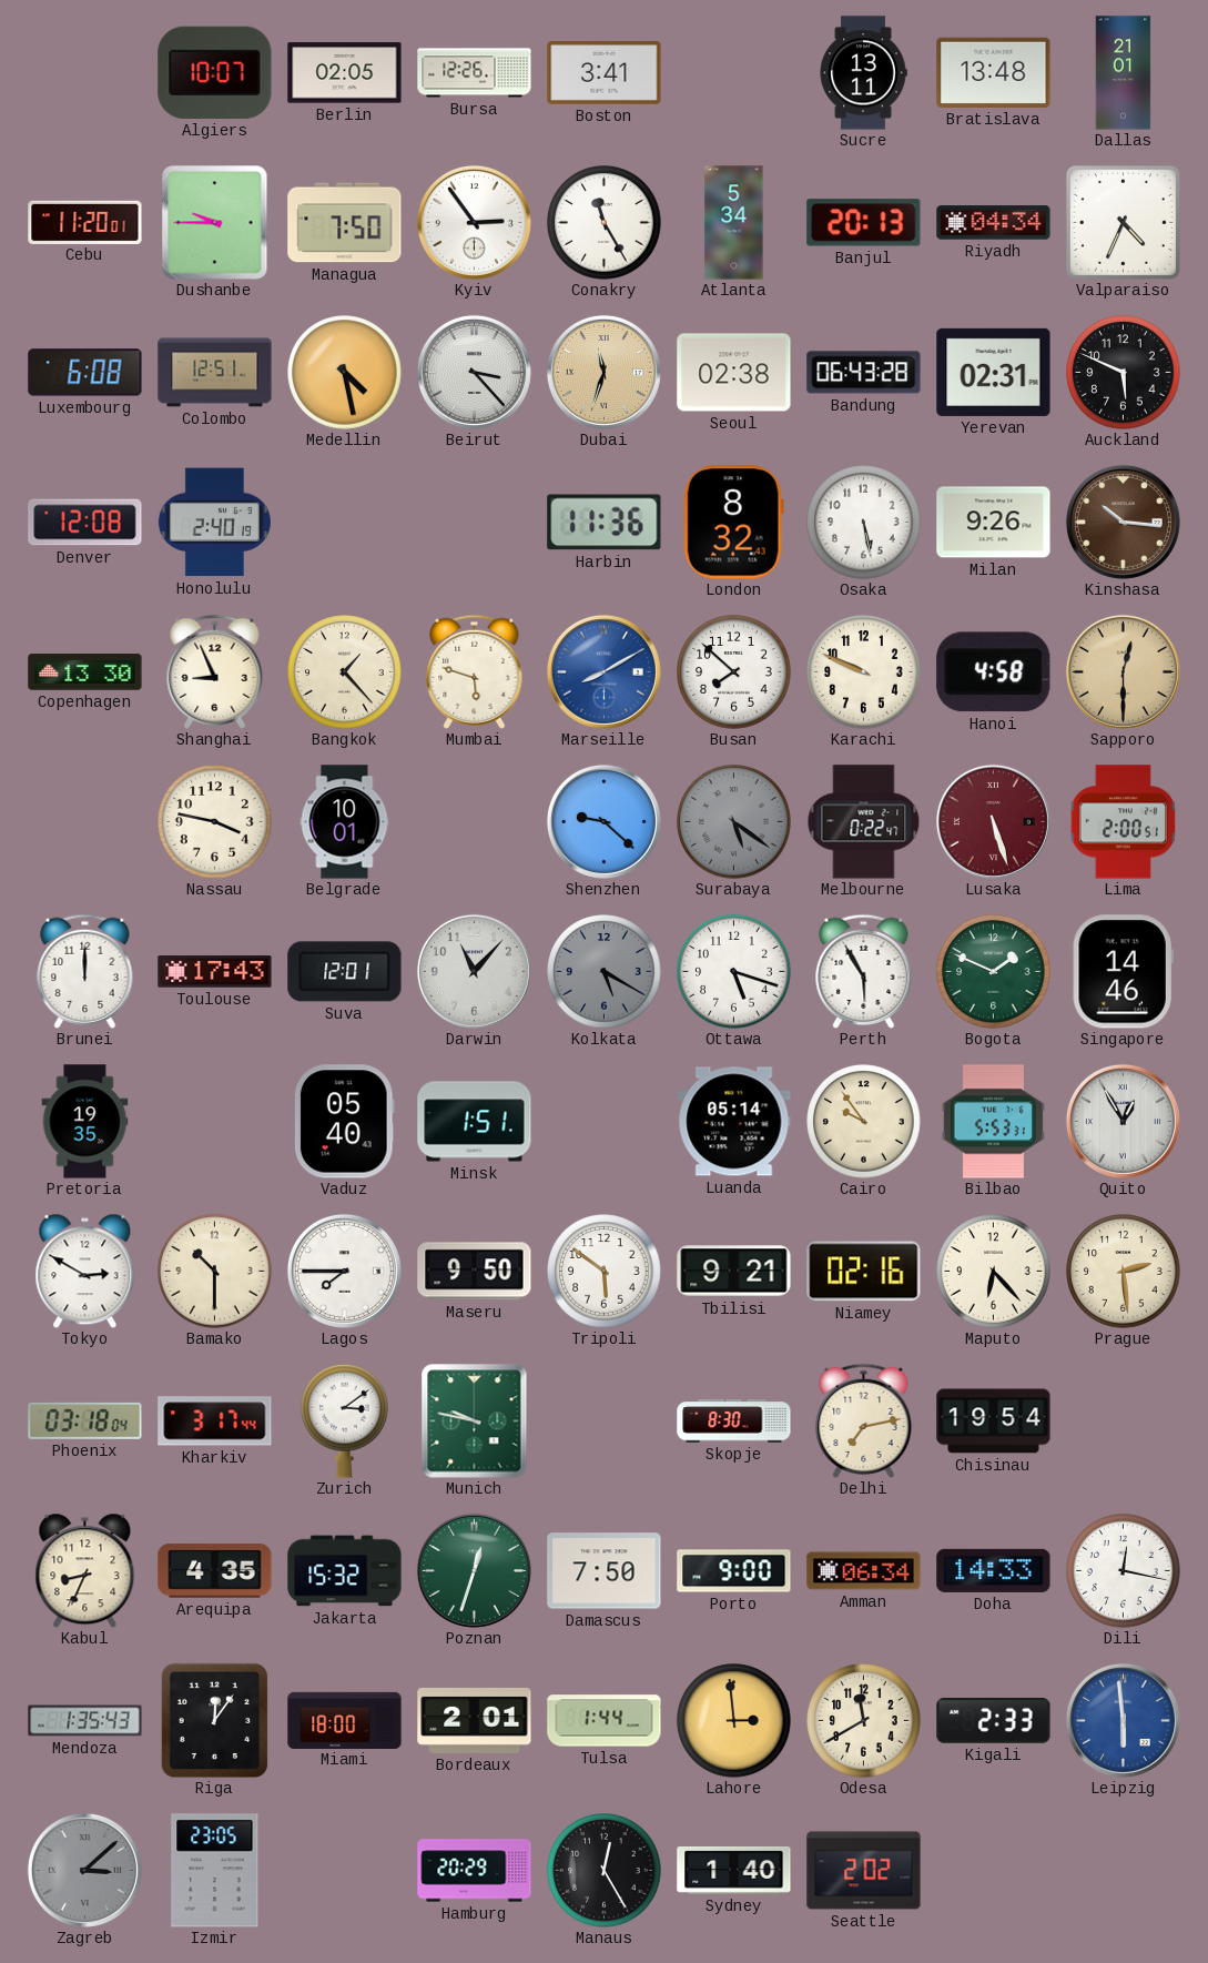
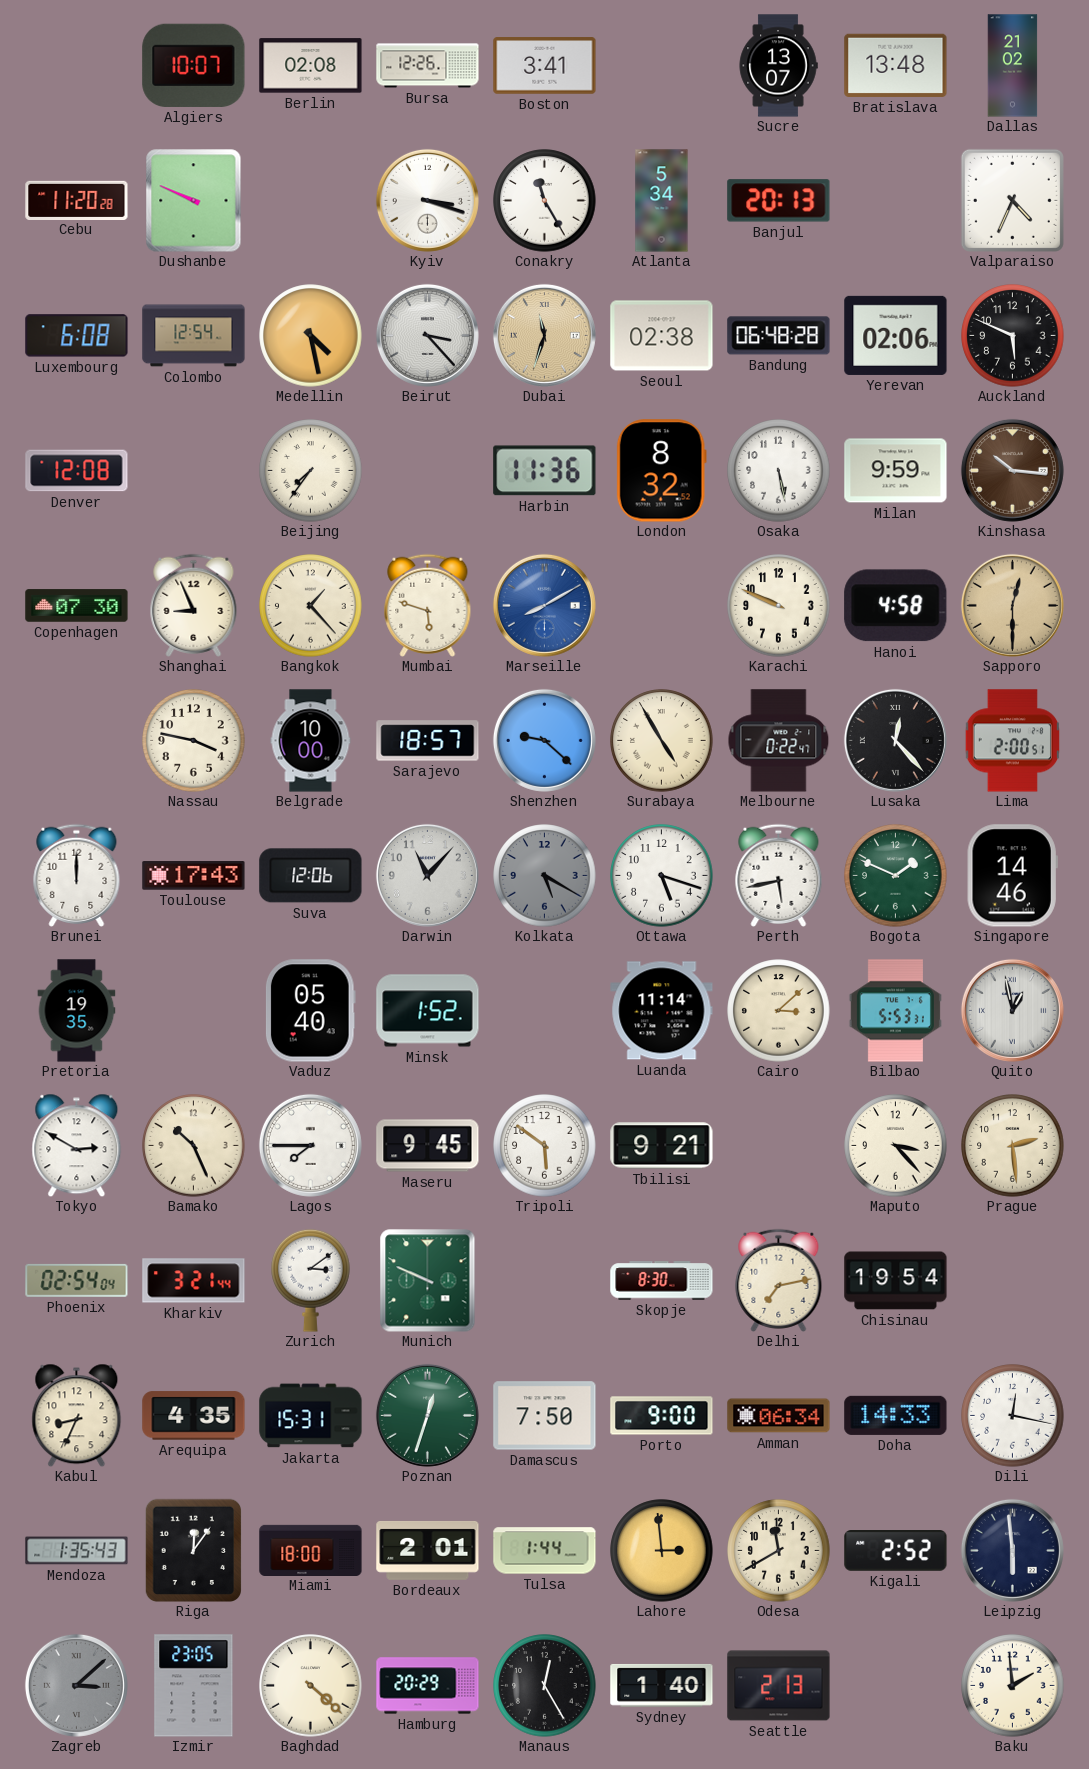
Berlin: 02:05 -> 02:08 (311, 66)
Sucre: 13:11 -> 13:07 (778, 66)
Dallas: 21:01 -> 21:02 (1013, 66)
Cebu: 11:20:01 -> 11:20:28 (77, 200)
Dushanbe: 9:45 -> 9:49 (194, 201)
Managua: 7:50 -> none (345, 223)
Kyiv: 2:54 -> 3:18 (427, 200)
Riyadh: 04:34 -> none (994, 223)
Colombo: 12:51 -> 12:54 (194, 336)
Bandung: 06:43 -> 06:48 (779, 336)
Yerevan: 02:31 -> 02:06 (896, 335)
Honolulu: 2:40 -> none (214, 523)
Beijing: none -> 7:36 (311, 471)
London: 8:32:43 -> 8:32:52 (661, 471)
Milan: 9:26 -> 9:59 (896, 471)
Copenhagen: 13:30 -> 07:30 (77, 606)
Busan: 7:52 -> none (734, 672)
Belgrade: 10:01 -> 10:00 (311, 741)
Sarajevo: none -> 18:57 (428, 741)
Surabaya: 5:21 -> 4:55 (662, 741)
Surabaya dial: grey -> cream (662, 741)
Lusaka: 5:27 -> 12:23 (895, 740)
Lusaka dial: burgundy -> black (895, 740)
Suva: 12:01 -> 12:06 (311, 876)
Perth: 5:55 -> 5:43 (779, 875)
Minsk: 1:51 -> 1:52 (428, 1011)
Luanda: 05:14 -> 11:14 (662, 1011)
Cairo: 9:54 -> 3:08 (779, 1011)
Quito: 12:55 -> 12:58 (1012, 1010)
Bamako: 10:30 -> 10:26 (194, 1146)
Maseru: 9:50 -> 9:45 (428, 1146)
Niamey: 02:16 -> none (864, 1272)
Maputo: 6:23 -> 3:23 (896, 1146)
Phoenix: 03:18 -> 02:54 (77, 1280)
Kharkiv: 3:17 -> 3:21 (194, 1281)
Munich: 9:47 -> 9:49 (428, 1281)
Jakarta: 15:32 -> 15:31 (311, 1416)
Kigali: 2:33 -> 2:52 (896, 1551)
Leipzig dial: blue -> navy (1012, 1550)
Baghdad: none -> 4:22 (311, 1686)
Seattle: 2:02 -> 2:13 (779, 1686)
Baku: none -> 1:59 (1013, 1686)
